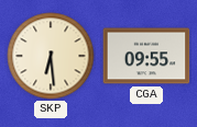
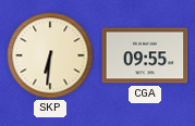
SKP: 6:29 -> 6:31 (50, 55)
